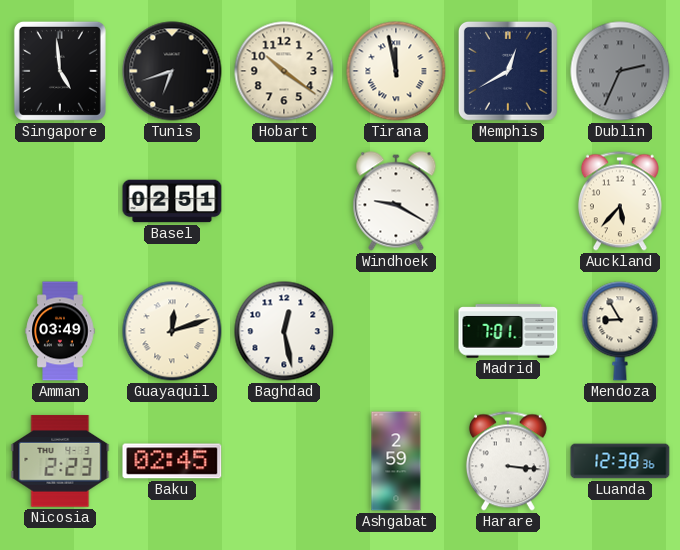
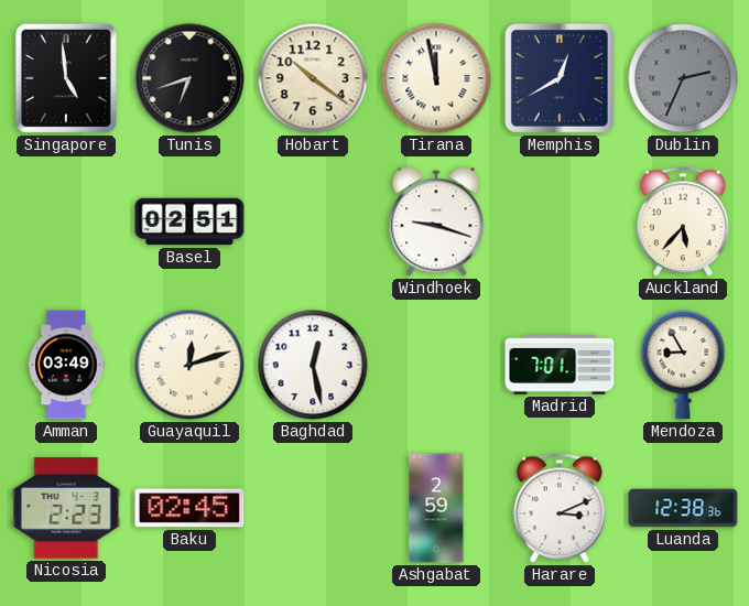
Windhoek: 9:20 -> 9:18 (436, 221)
Harare: 3:16 -> 3:11 (560, 508)
